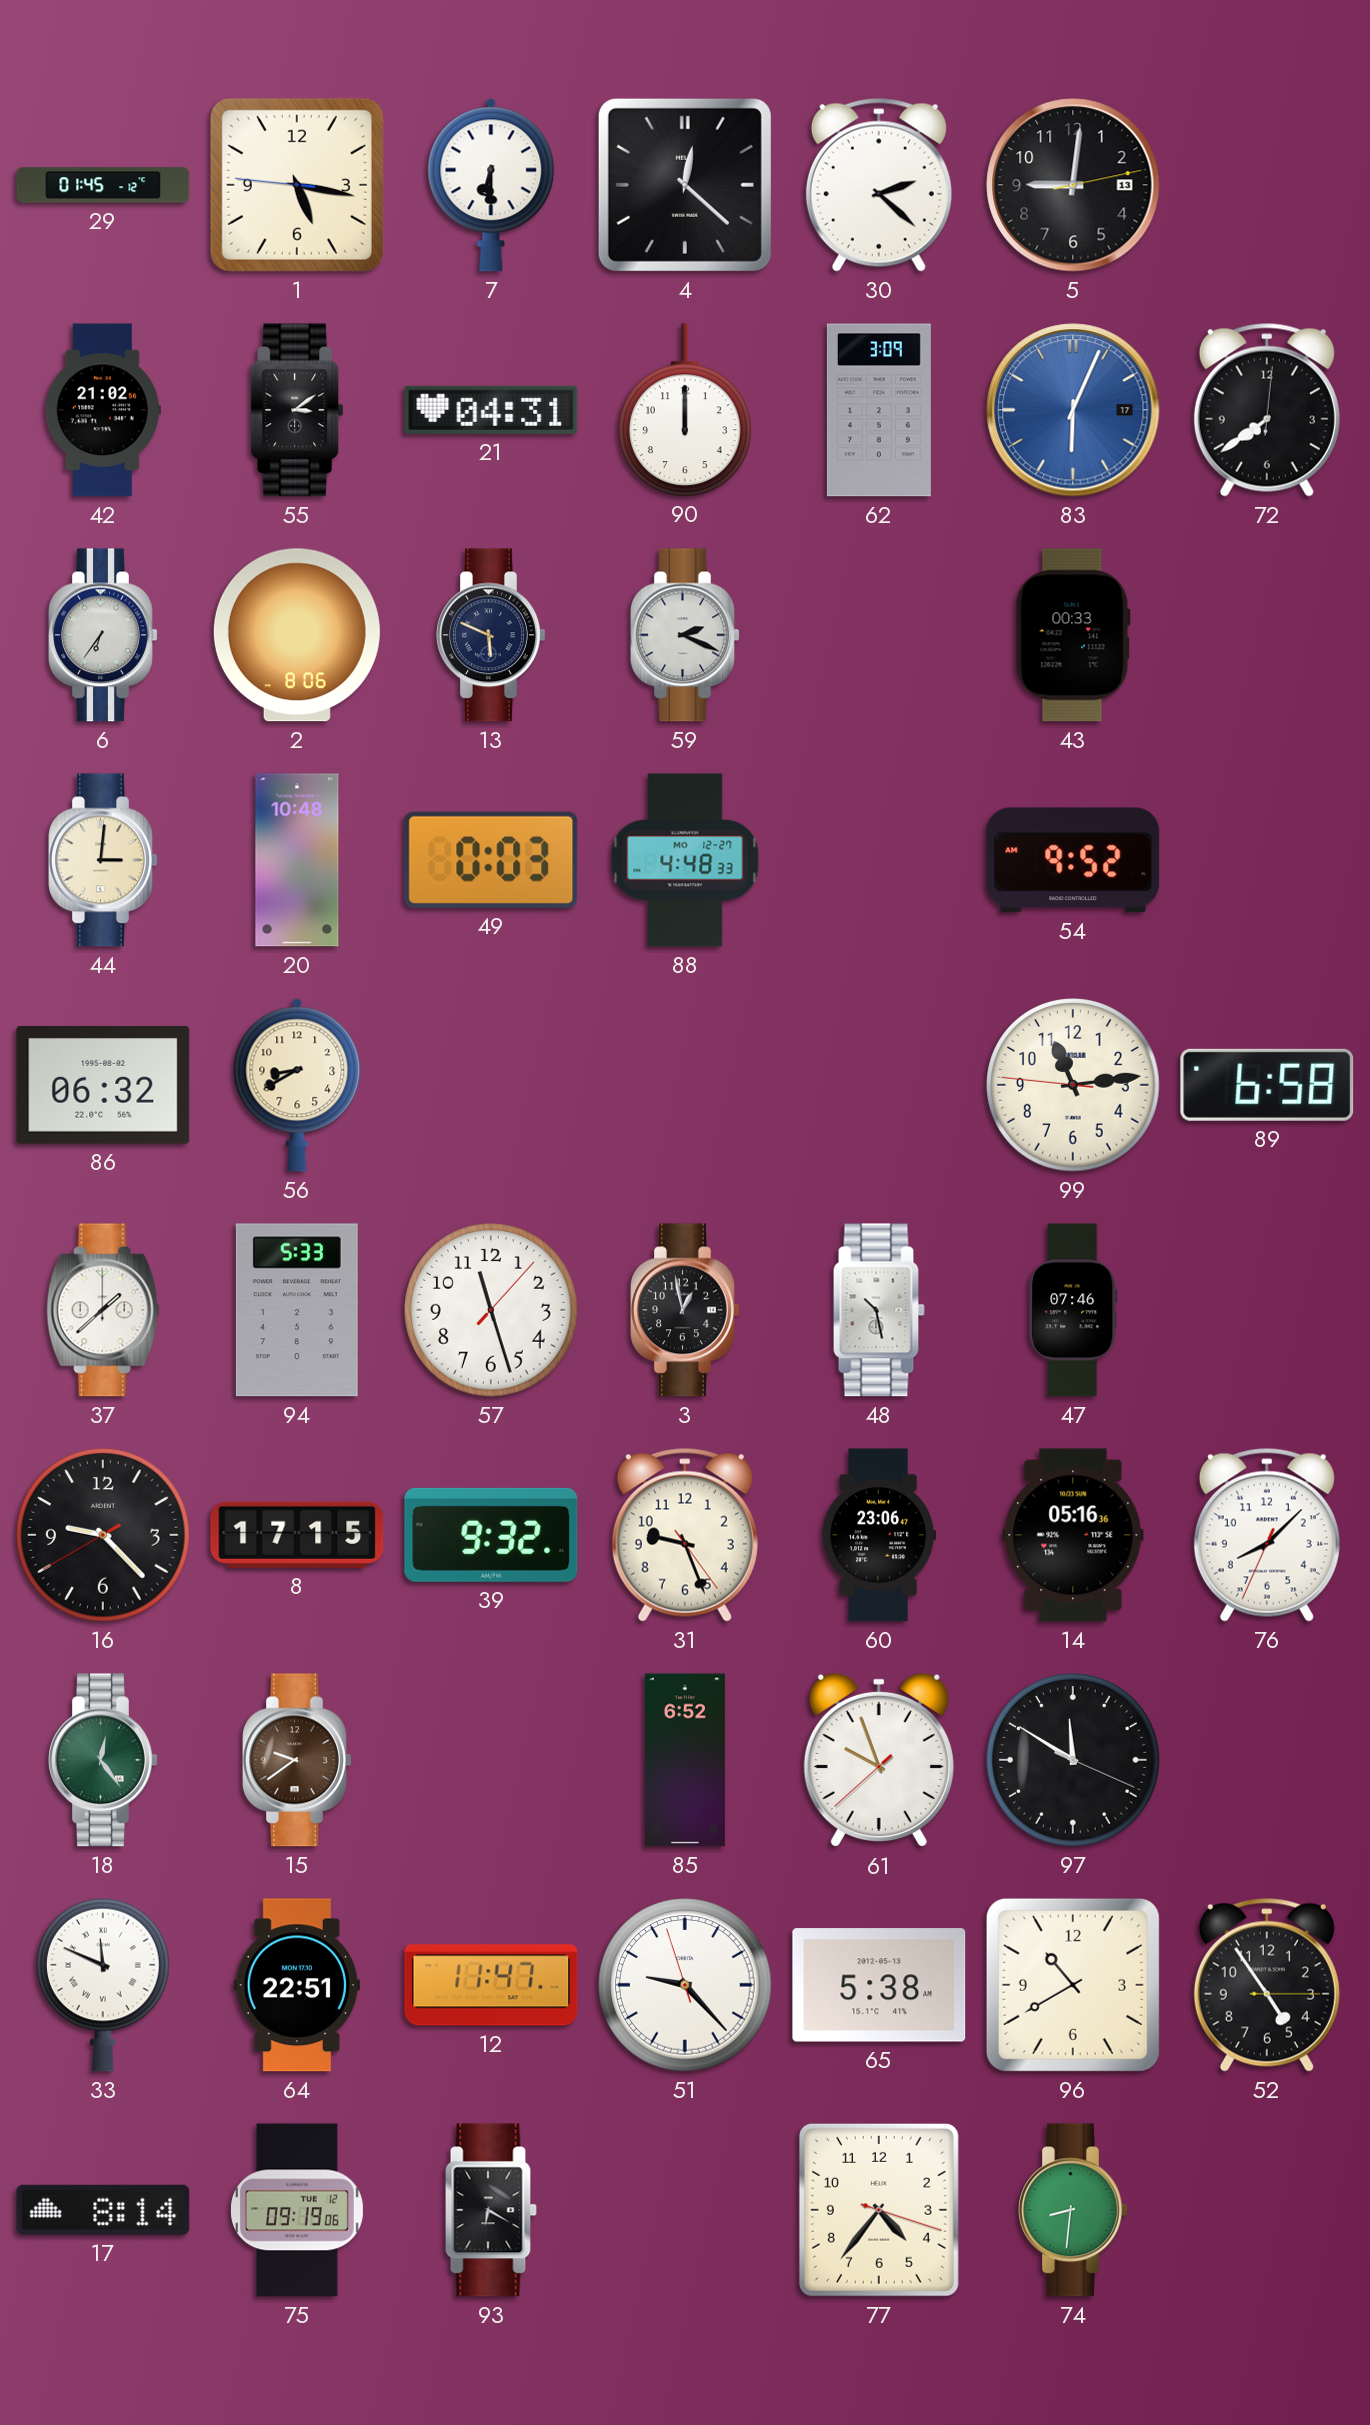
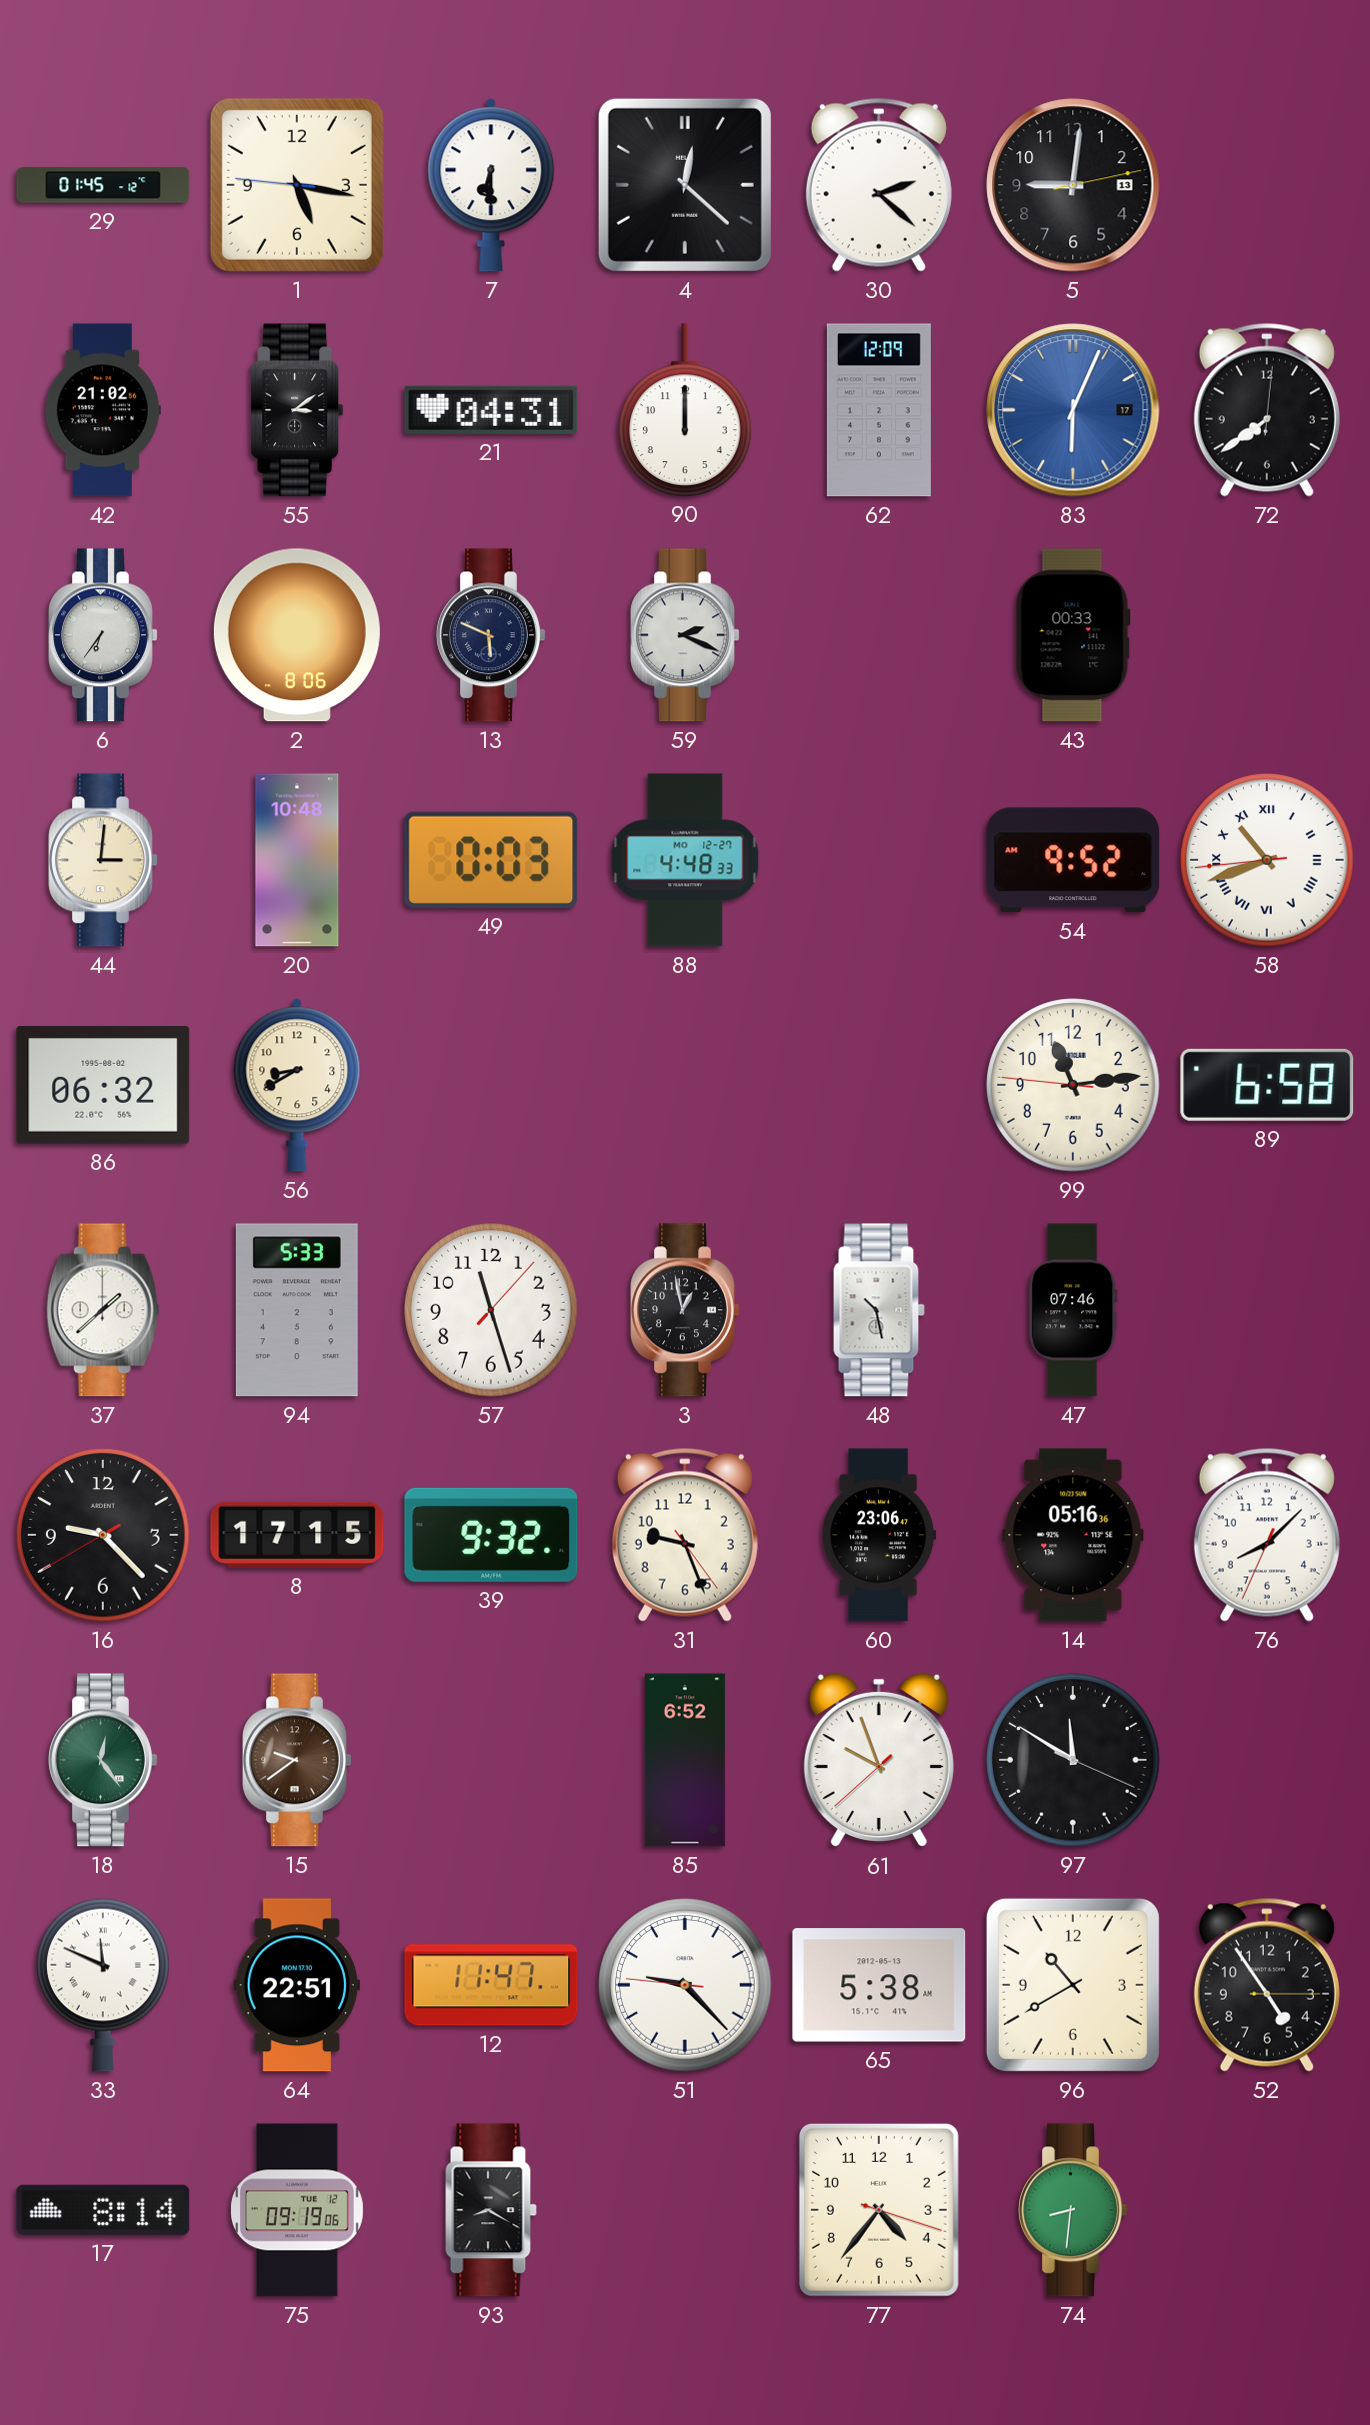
62: 3:09 -> 12:09 (879, 410)
58: none -> 10:41 (1267, 860)
51: 9:22:57 -> 9:22:46 (685, 1985)
93: 6:20 -> 8:20 (491, 2210)
